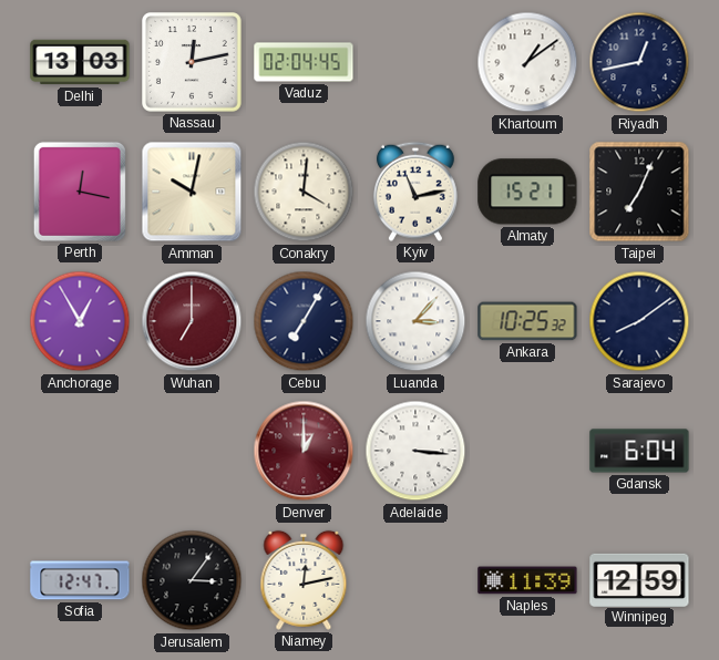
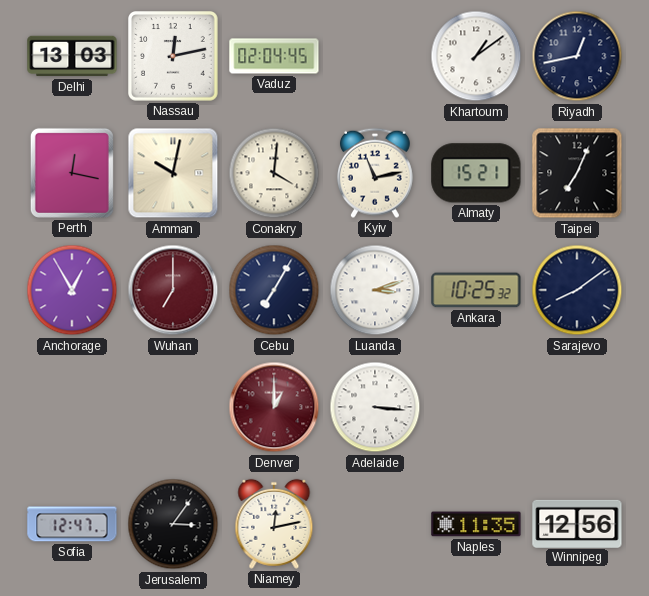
Luanda: 3:07 -> 3:12 (375, 290)
Gdansk: 6:04 -> none (639, 451)
Naples: 11:39 -> 11:35 (476, 524)
Winnipeg: 12:59 -> 12:56 (577, 523)
